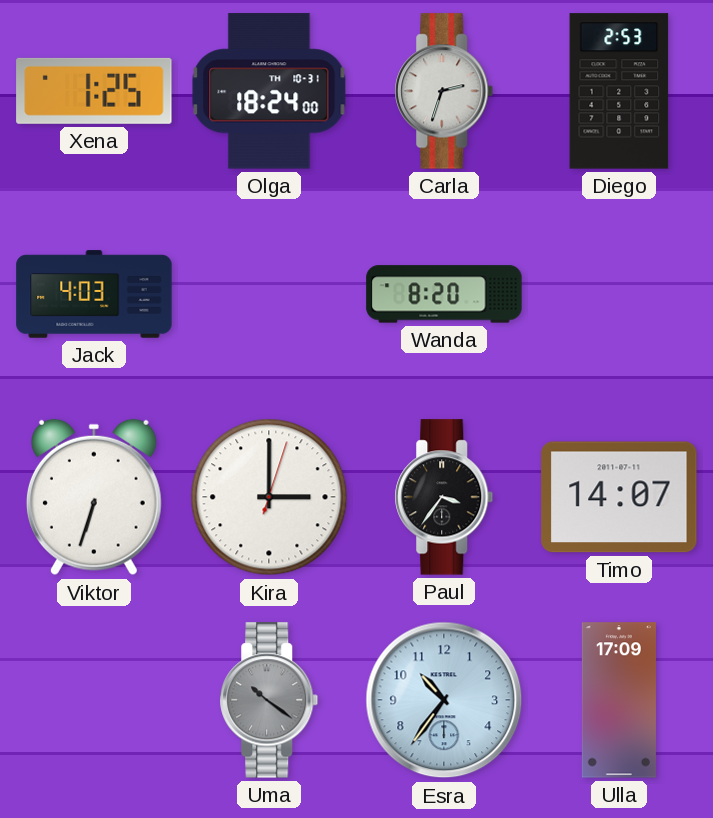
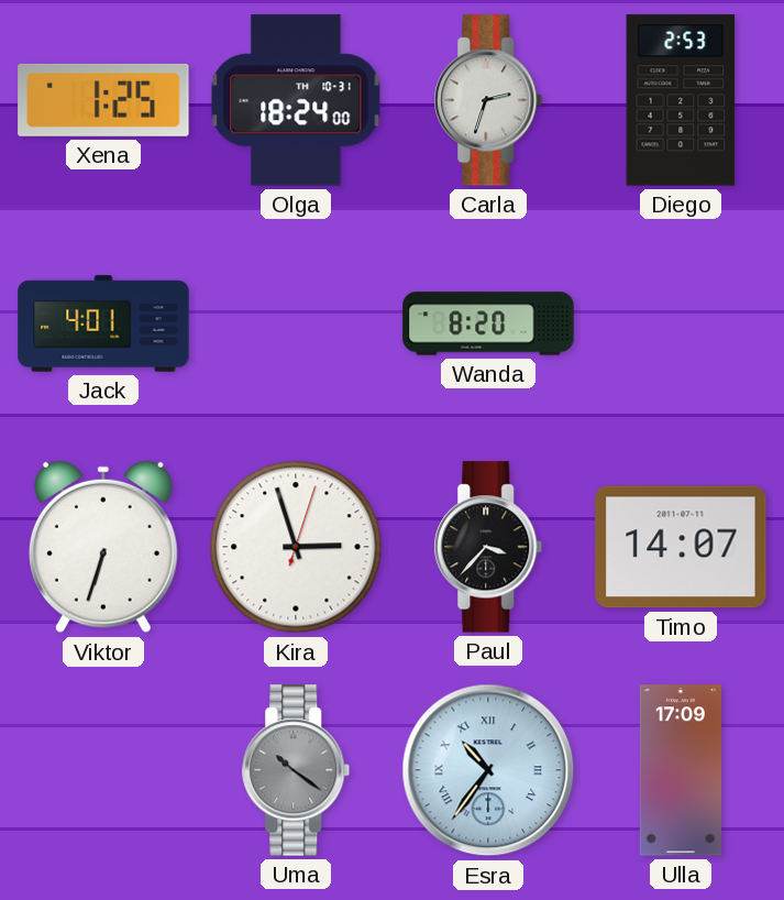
Jack: 4:03 -> 4:01 (103, 323)
Kira: 3:00 -> 2:57 (296, 547)
Paul: 3:36 -> 3:37 (488, 547)
Esra numerals: Arabic -> Roman (488, 770)
